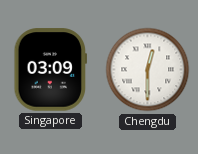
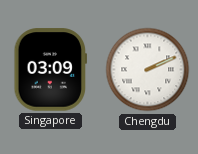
Chengdu: 12:30 -> 2:11 (148, 70)
